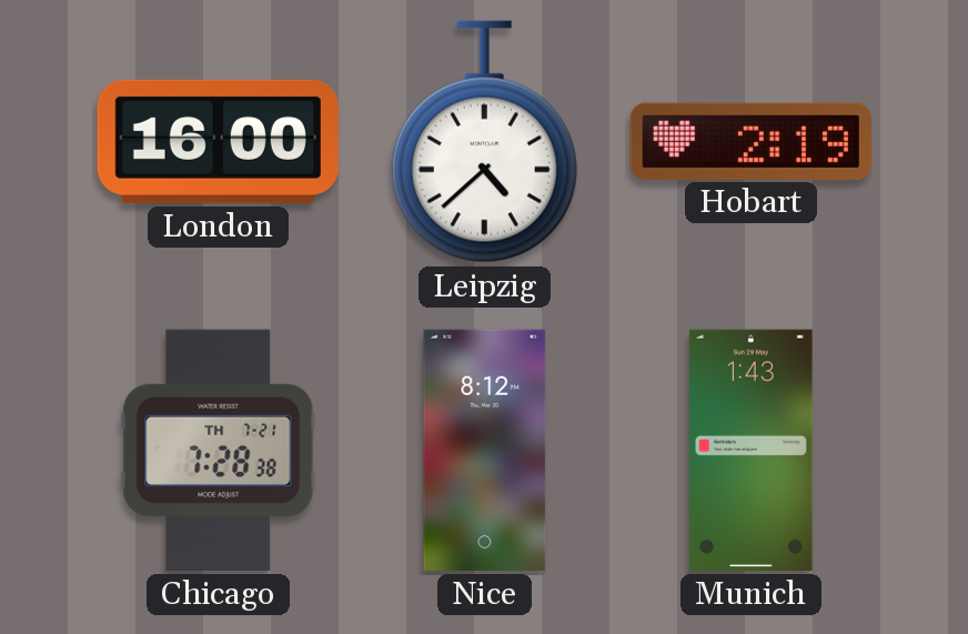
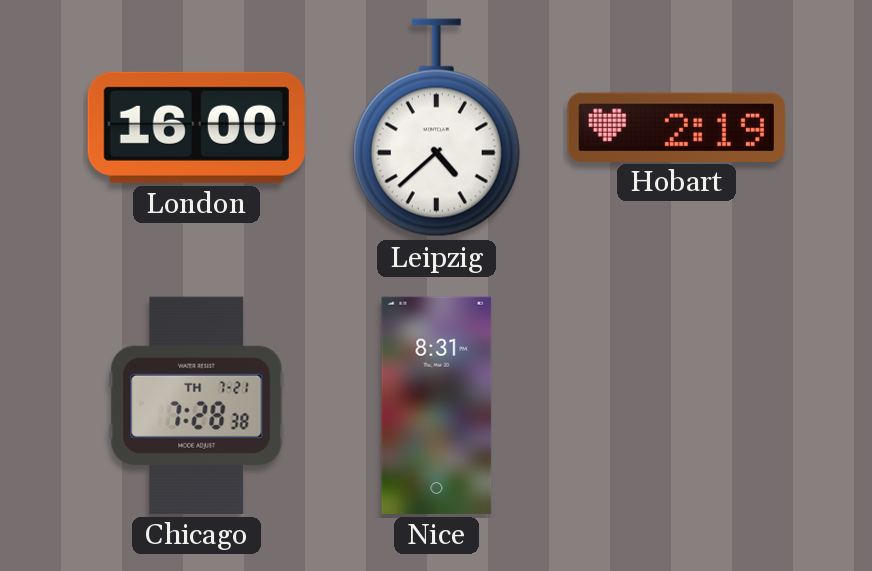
Nice: 8:12 -> 8:31 (437, 405)
Munich: 1:43 -> none (750, 450)
